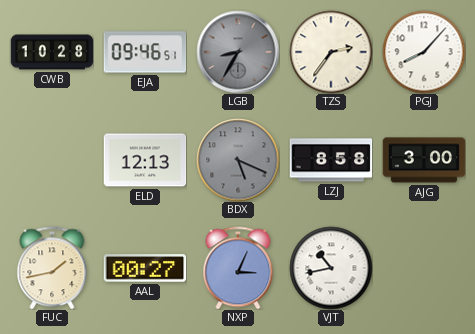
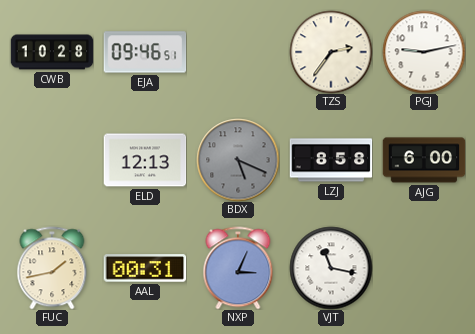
LGB: 8:35 -> none (238, 52)
PGJ: 8:07 -> 9:13 (424, 52)
AJG: 3:00 -> 6:00 (424, 160)
AAL: 00:27 -> 00:31 (145, 268)
VJT: 10:43 -> 11:17 (331, 268)
